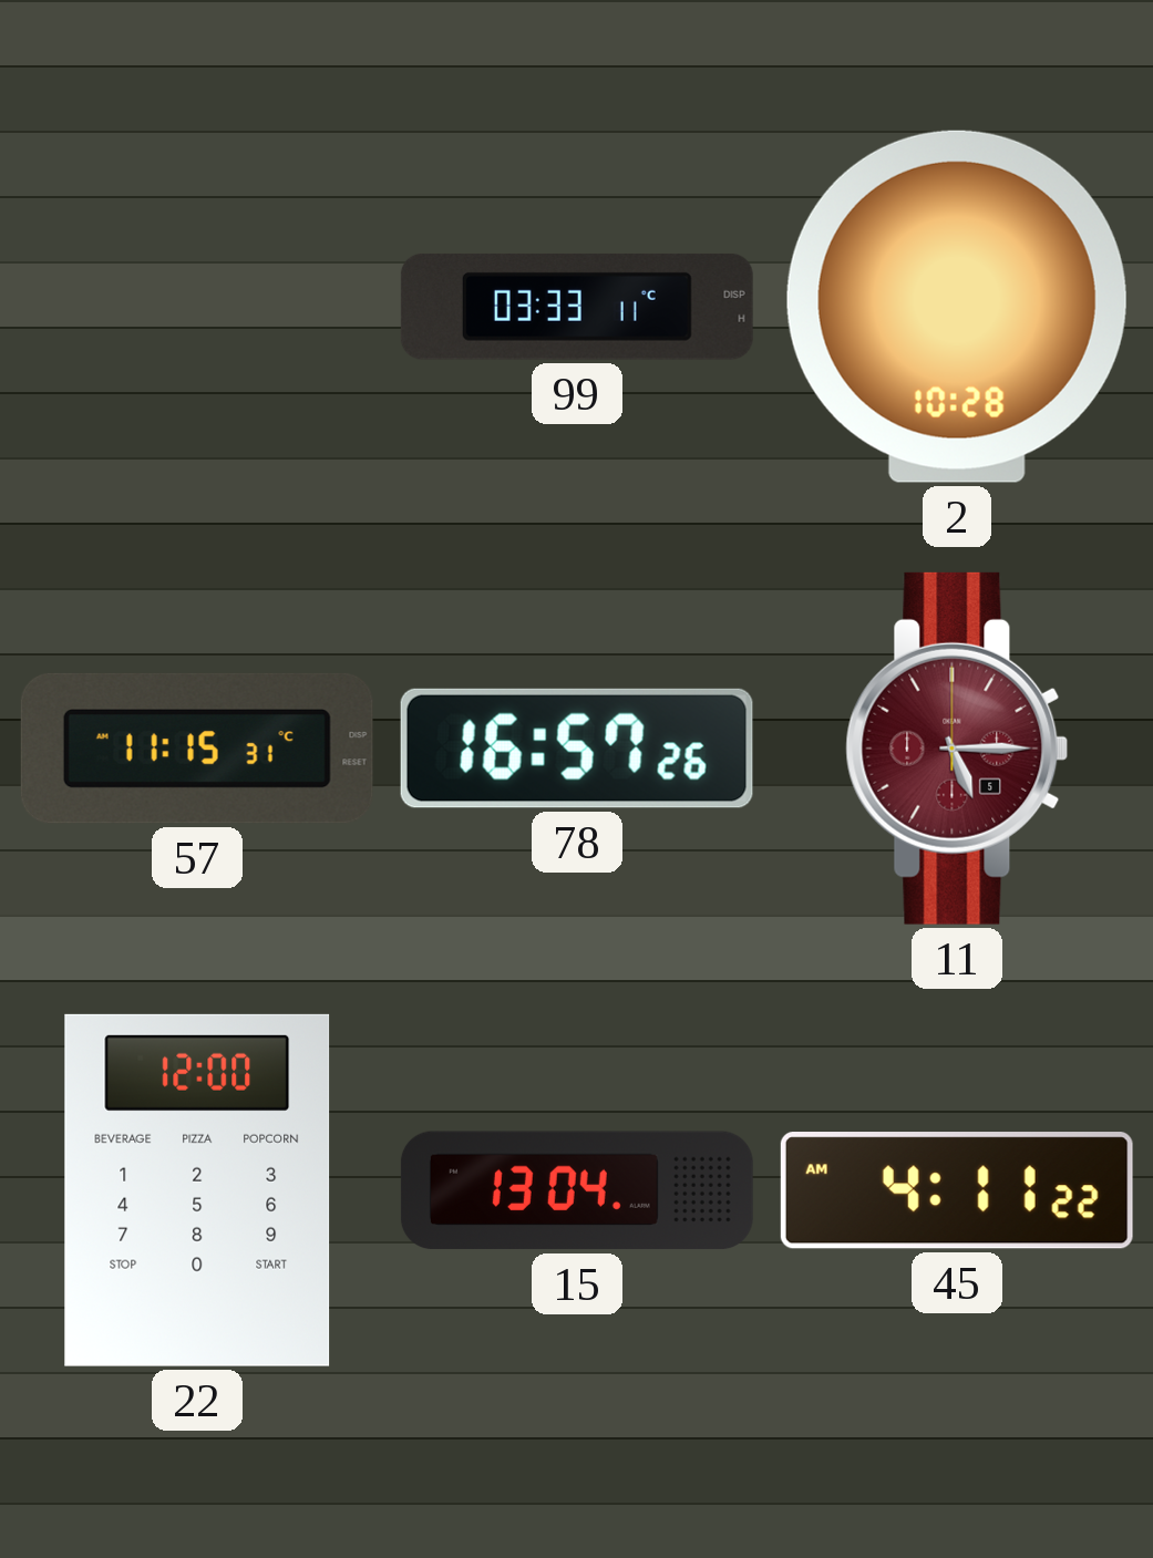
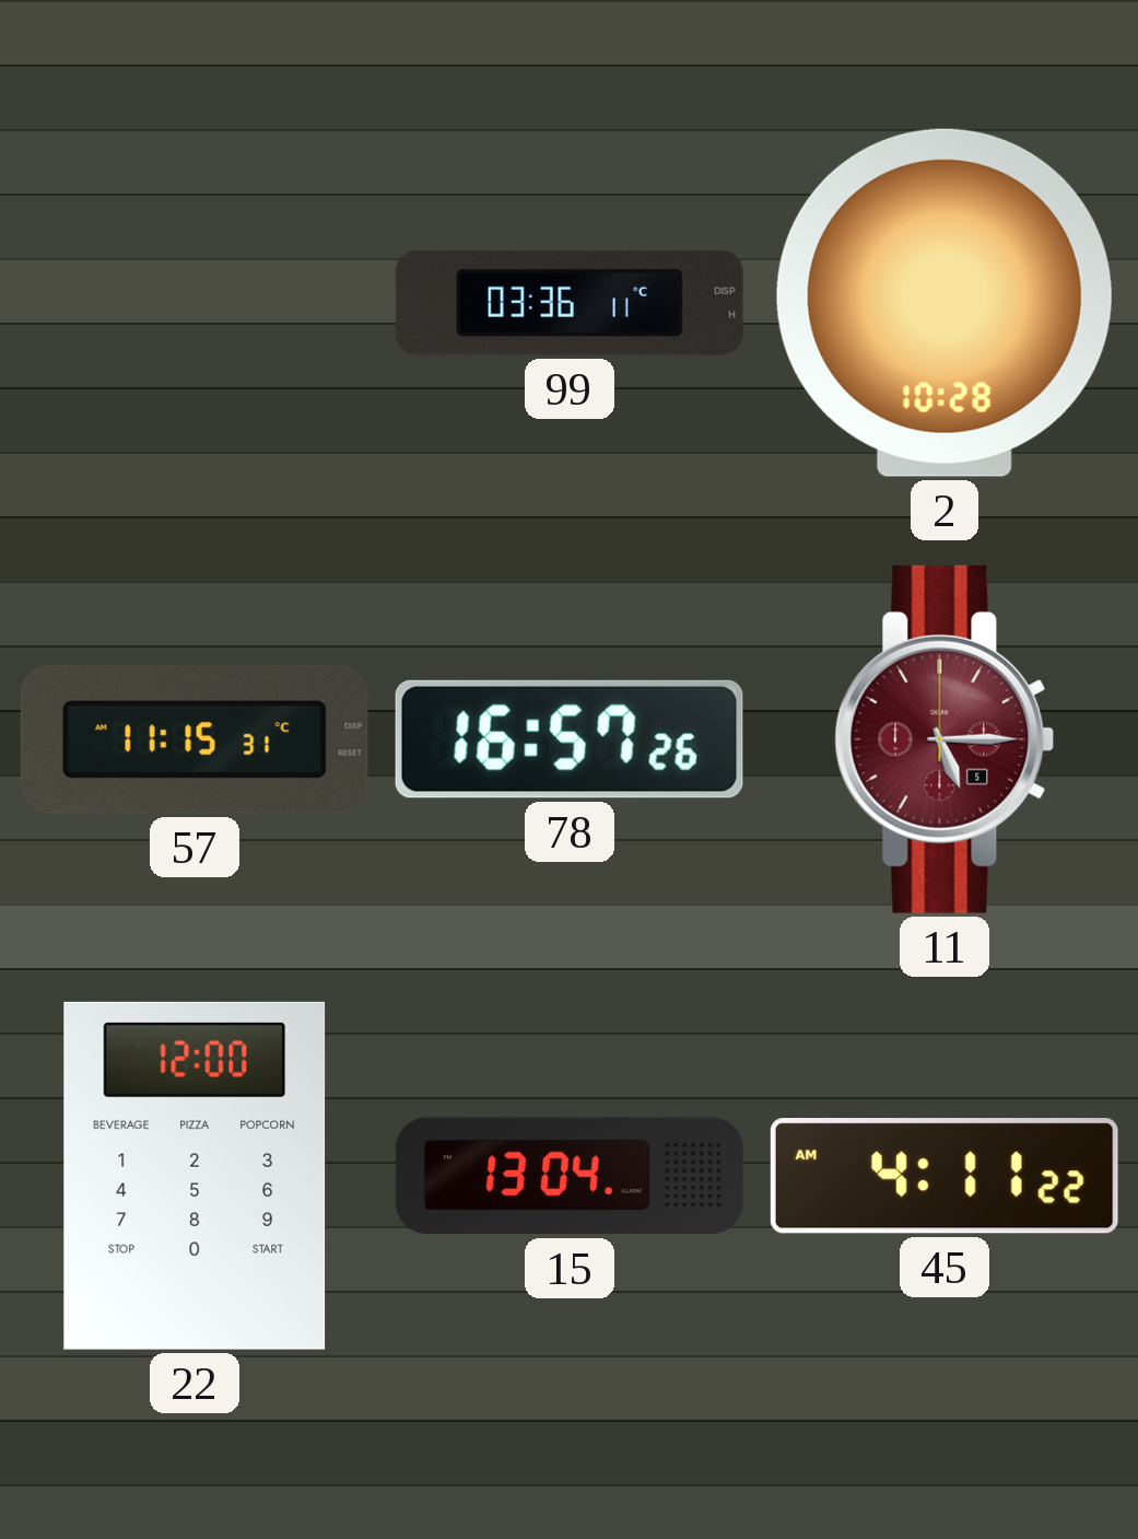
99: 03:33 -> 03:36 (570, 303)
